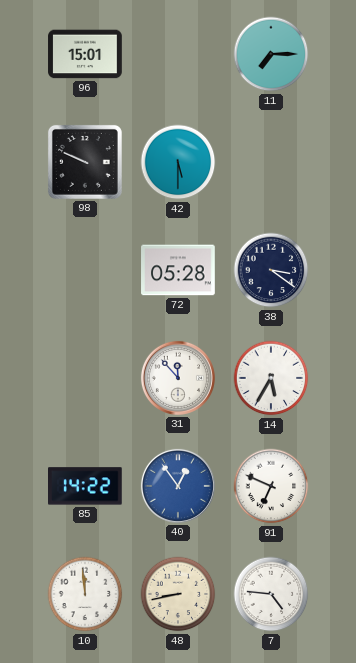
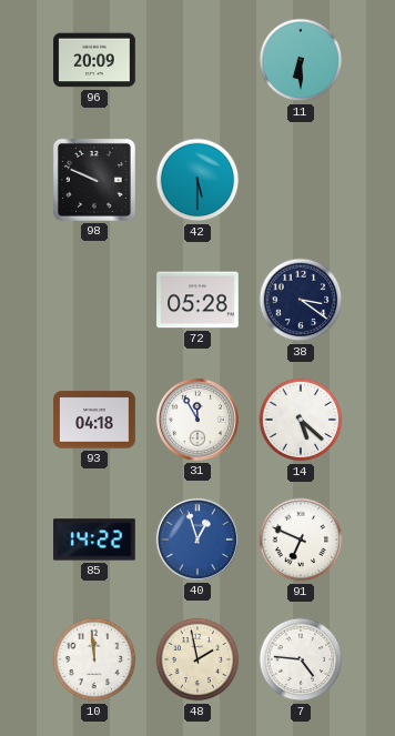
96: 15:01 -> 20:09 (94, 60)
11: 7:15 -> 6:30 (301, 60)
93: none -> 04:18 (94, 420)
31: 11:53 -> 11:55 (197, 420)
14: 5:35 -> 5:22 (301, 420)
40: 12:54 -> 12:57 (197, 540)
48: 8:43 -> 1:58 (197, 659)
